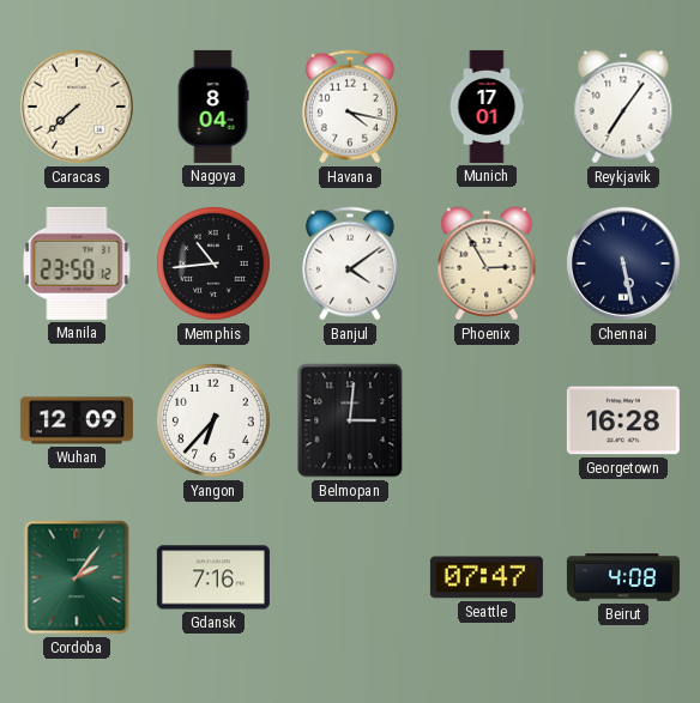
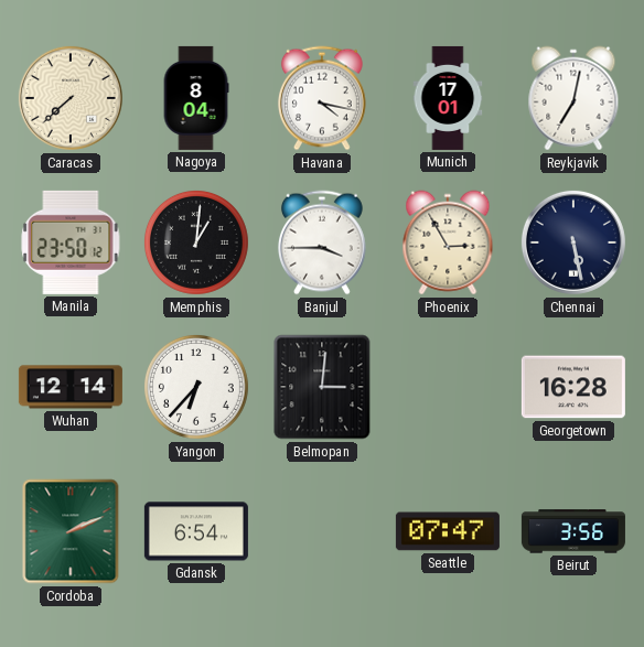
Reykjavik: 7:06 -> 7:02 (573, 98)
Memphis: 10:44 -> 1:01 (196, 242)
Banjul: 4:09 -> 3:45 (322, 242)
Wuhan: 12:09 -> 12:14 (71, 387)
Cordoba: 2:06 -> 2:11 (71, 531)
Gdansk: 7:16 -> 6:54 (196, 531)
Beirut: 4:08 -> 3:56 (573, 531)
